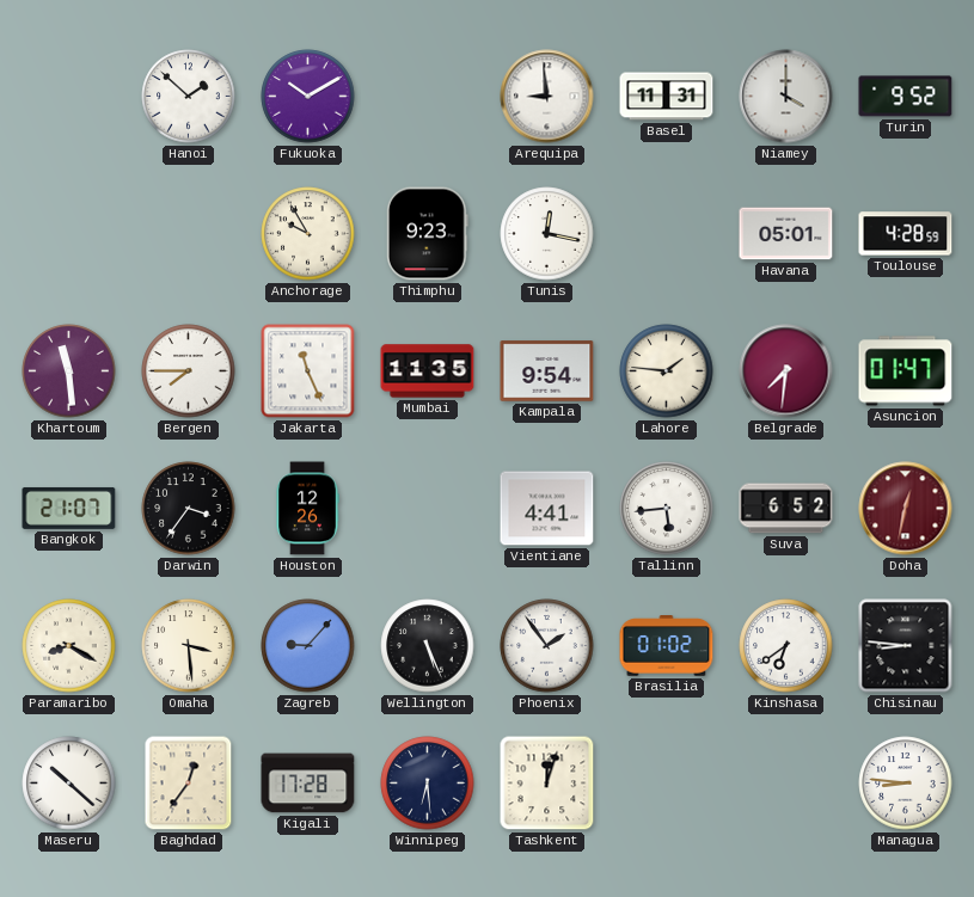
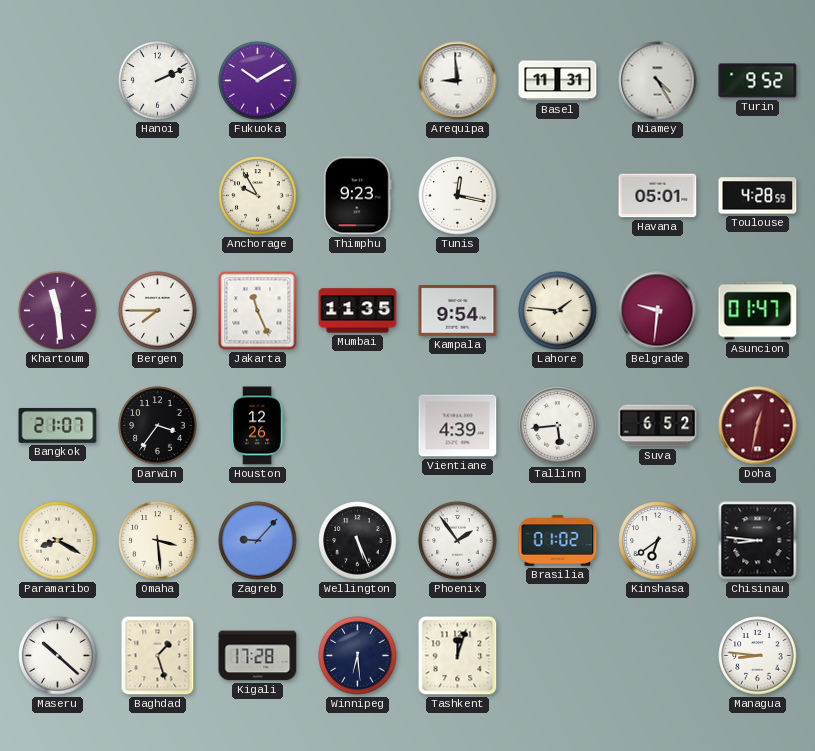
Hanoi: 1:52 -> 2:11 (158, 81)
Niamey: 4:00 -> 4:25 (658, 81)
Belgrade: 7:31 -> 9:31 (658, 311)
Vientiane: 4:41 -> 4:39 (458, 426)
Baghdad: 12:36 -> 1:27 (158, 656)
